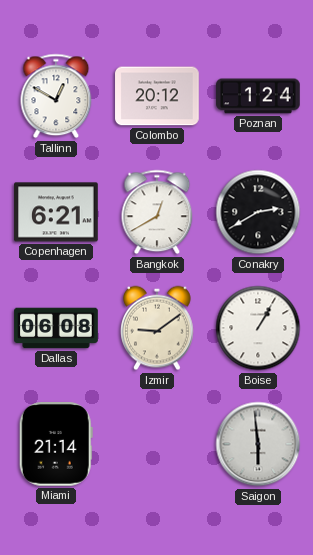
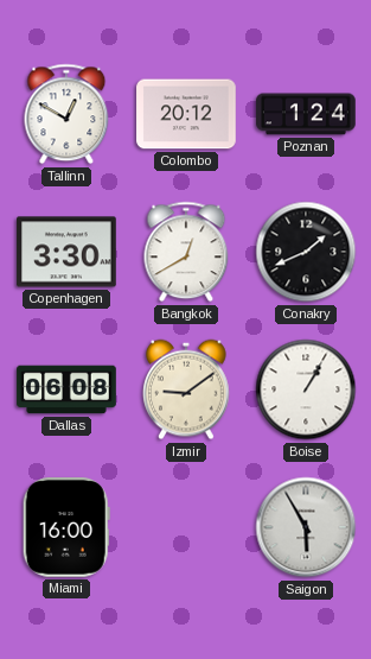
Copenhagen: 6:21 -> 3:30 (66, 252)
Conakry: 2:40 -> 1:41 (306, 252)
Miami: 21:14 -> 16:00 (66, 528)
Saigon: 5:59 -> 5:55 (306, 527)
